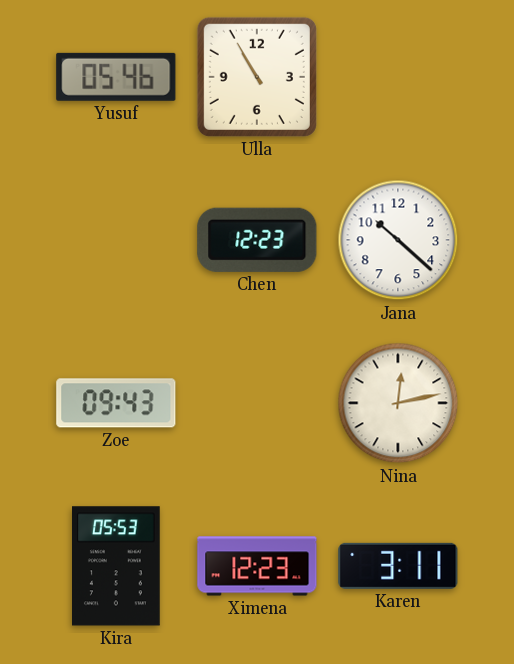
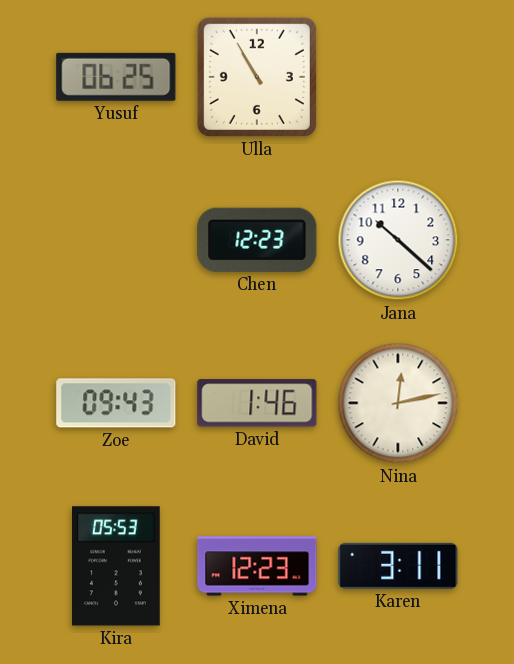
Yusuf: 05:46 -> 06:25 (116, 77)
David: none -> 1:46 (257, 403)
